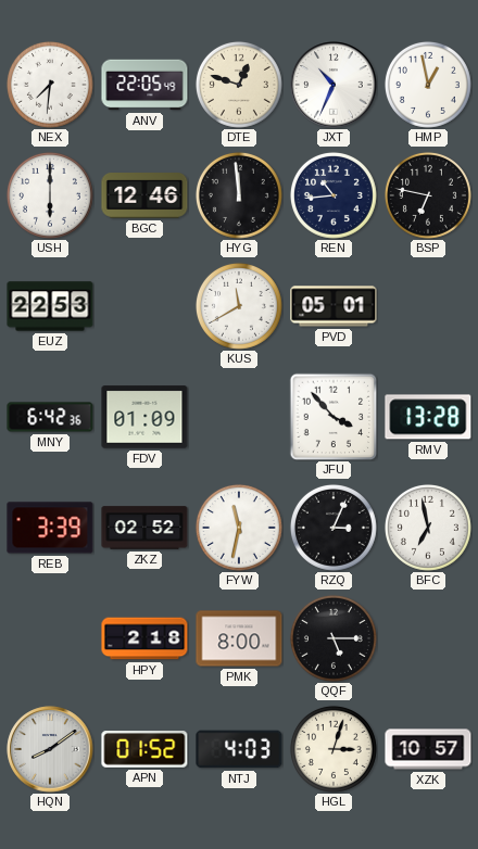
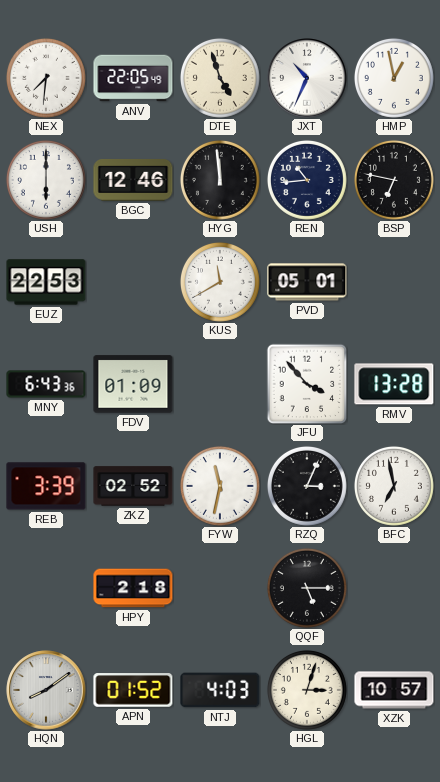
DTE: 12:48 -> 4:57 (220, 78)
MNY: 6:42 -> 6:43 (46, 384)
PMK: 8:00 -> none (239, 638)
